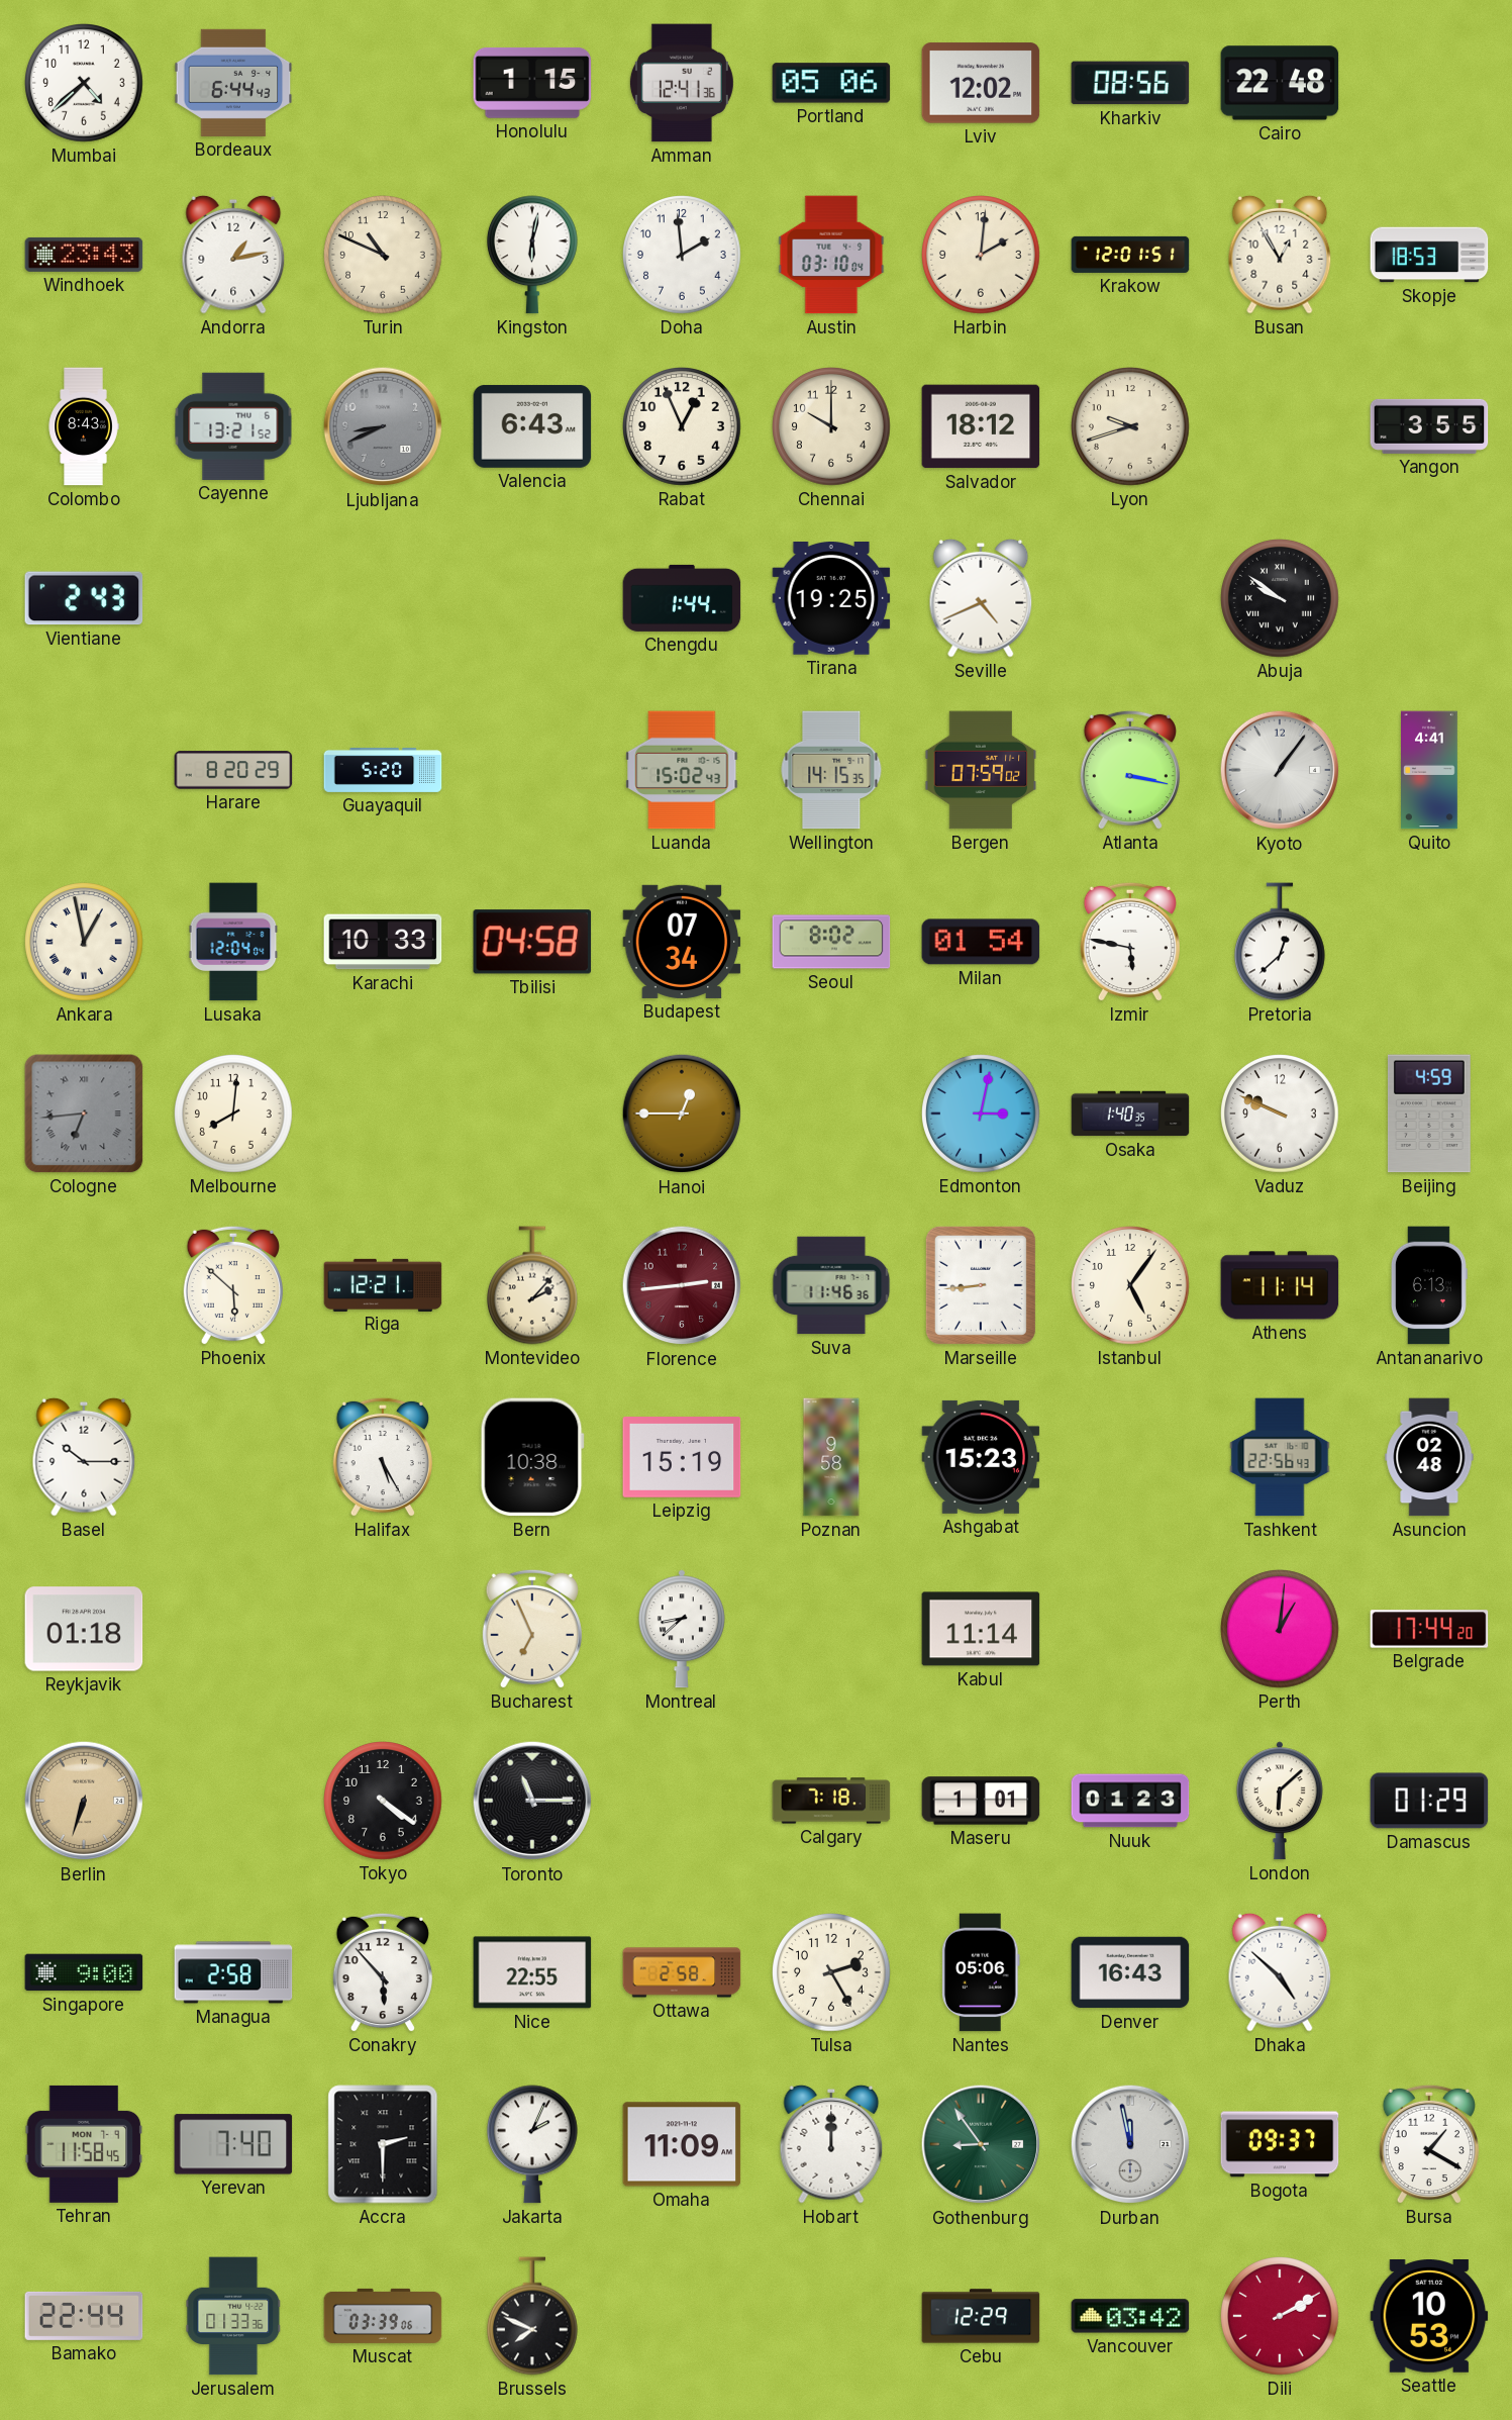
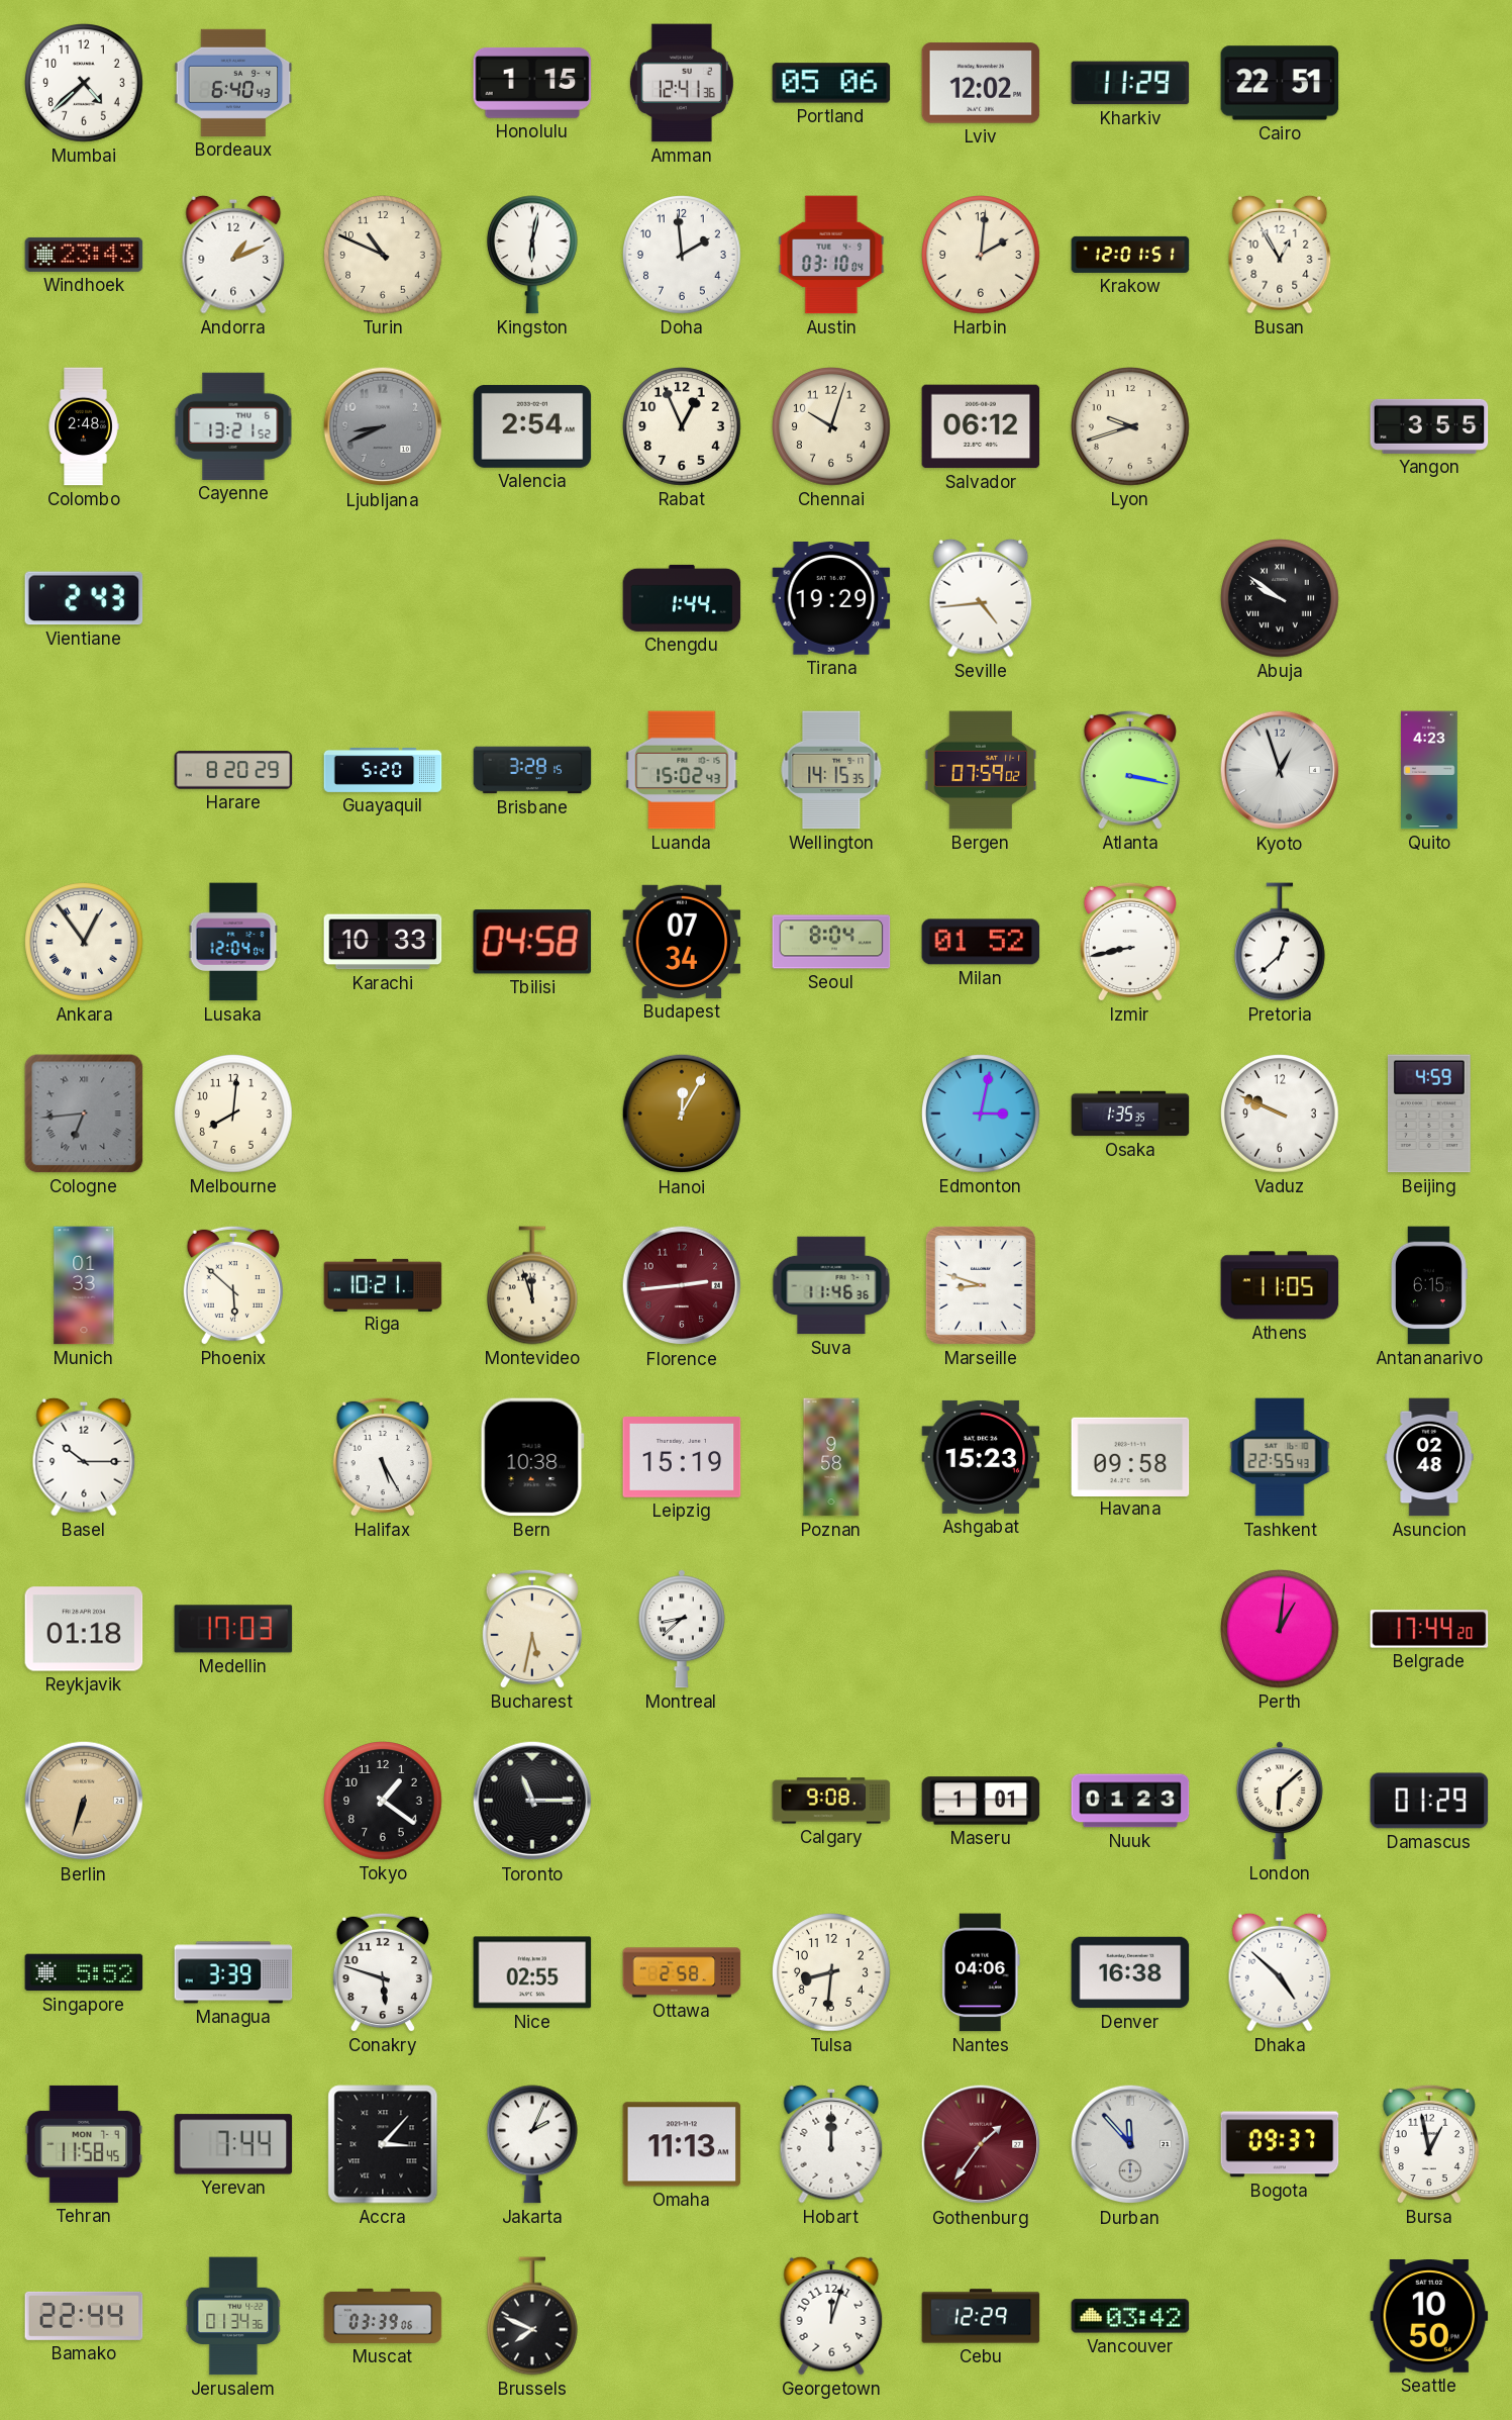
Bordeaux: 6:44 -> 6:40 (233, 83)
Kharkiv: 08:56 -> 11:29 (1130, 83)
Cairo: 22:48 -> 22:51 (1280, 83)
Andorra: 1:13 -> 1:11 (233, 255)
Skopje: 18:53 -> none (1429, 255)
Colombo: 8:43 -> 2:48 (84, 426)
Valencia: 6:43 -> 2:54 (532, 426)
Chennai: 10:00 -> 10:03 (832, 427)
Salvador: 18:12 -> 06:12 (981, 426)
Tirana: 19:25 -> 19:29 (831, 599)
Seville: 4:41 -> 4:44 (981, 598)
Brisbane: none -> 3:28 (532, 770)
Kyoto: 1:06 -> 12:57 (1280, 770)
Quito: 4:41 -> 4:23 (1430, 770)
Ankara: 12:58 -> 12:54 (85, 943)
Seoul: 8:02 -> 8:04 (831, 942)
Milan: 01:54 -> 01:52 (981, 942)
Izmir: 5:47 -> 8:43 (1130, 942)
Hanoi: 12:45 -> 12:05 (682, 1114)
Osaka: 1:40 -> 1:35 (1130, 1114)
Munich: none -> 01:33 (84, 1285)
Riga: 12:21 -> 10:21 (383, 1284)
Montevideo: 2:07 -> 11:57 (532, 1285)
Marseille: 8:44 -> 8:48 (981, 1285)
Istanbul: 5:06 -> none (1131, 1286)
Athens: 11:14 -> 11:05 (1280, 1285)
Antananarivo: 6:13 -> 6:15 (1429, 1285)
Havana: none -> 09:58 (1130, 1456)
Tashkent: 22:56 -> 22:55 (1280, 1457)
Medellin: none -> 17:03 (233, 1629)
Bucharest: 6:56 -> 5:32 (532, 1629)
Kabul: 11:14 -> none (981, 1629)
Tokyo: 4:21 -> 1:21 (384, 1802)
Calgary: 7:18 -> 9:08 (831, 1801)
Singapore: 9:00 -> 5:52 (84, 1972)
Managua: 2:58 -> 3:39 (233, 1972)
Conakry: 5:53 -> 5:48 (383, 1972)
Nice: 22:55 -> 02:55 (532, 1972)
Tulsa: 2:25 -> 8:31 (832, 1973)
Nantes: 05:06 -> 04:06 (981, 1972)
Denver: 16:43 -> 16:38 (1130, 1972)
Yerevan: 7:40 -> 7:44 (233, 2144)
Accra: 2:30 -> 3:07 (383, 2144)
Omaha: 11:09 -> 11:13 (682, 2144)
Gothenburg: 8:54 -> 1:36 (981, 2144)
Gothenburg dial: green -> burgundy (981, 2144)
Durban: 11:58 -> 11:53 (1130, 2144)
Bursa: 1:20 -> 12:58 (1429, 2144)
Jerusalem: 01:33 -> 01:34 (233, 2316)
Georgetown: none -> 12:03 (831, 2316)
Dili: 2:10 -> none (1281, 2317)
Seattle: 10:53 -> 10:50 (1429, 2317)
